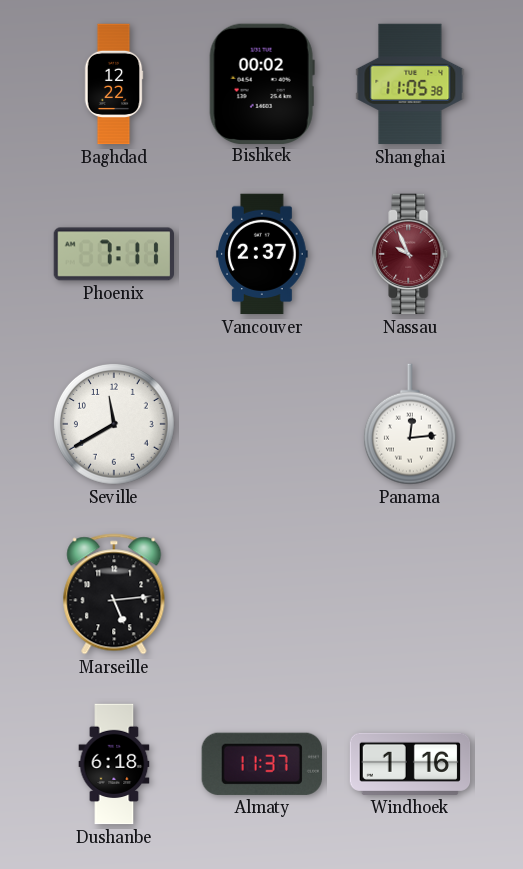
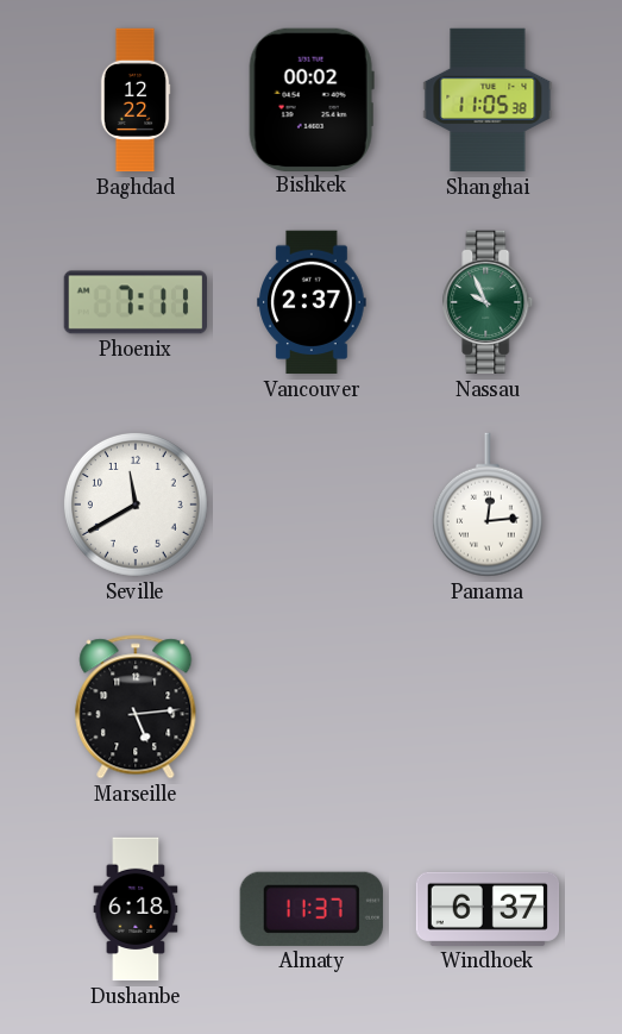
Nassau dial: burgundy -> green (488, 302)
Windhoek: 1:16 -> 6:37 (488, 909)
